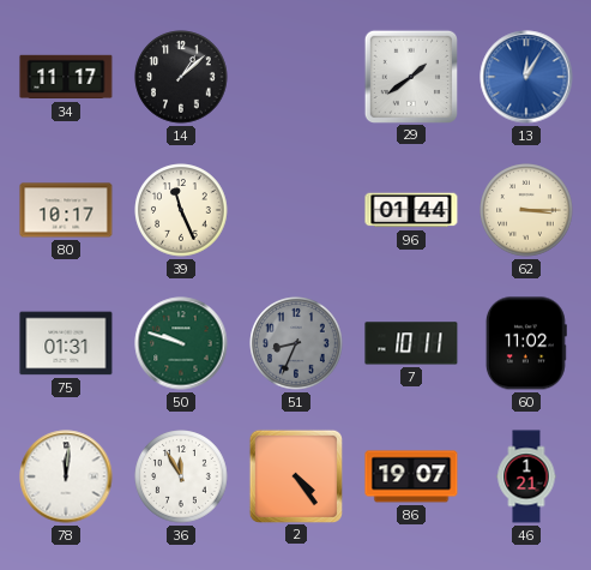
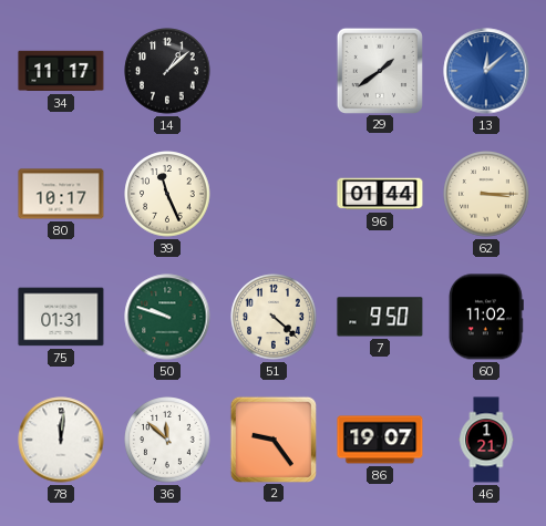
13: 12:05 -> 12:08 (486, 71)
51: 8:34 -> 4:22 (274, 317)
51 dial: grey -> cream (274, 317)
7: 10:11 -> 9:50 (380, 317)
36: 11:55 -> 11:52 (167, 440)
2: 4:24 -> 9:24 (272, 439)
